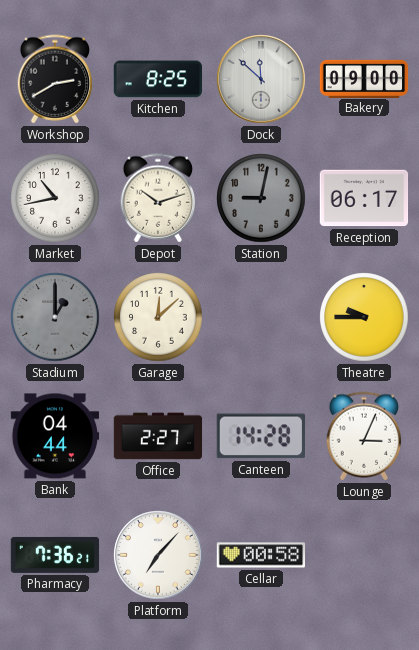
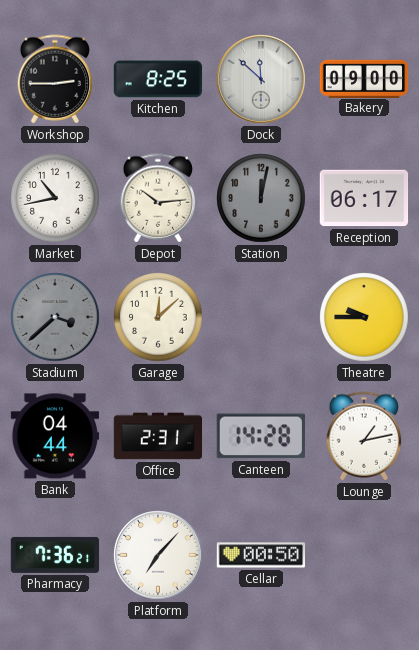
Workshop: 2:40 -> 2:45 (55, 79)
Depot: 10:12 -> 10:14 (158, 198)
Station: 9:02 -> 12:02 (261, 198)
Stadium: 1:00 -> 3:38 (55, 317)
Office: 2:27 -> 2:31 (158, 436)
Lounge: 3:04 -> 1:13 (364, 436)
Cellar: 00:58 -> 00:50 (261, 555)
